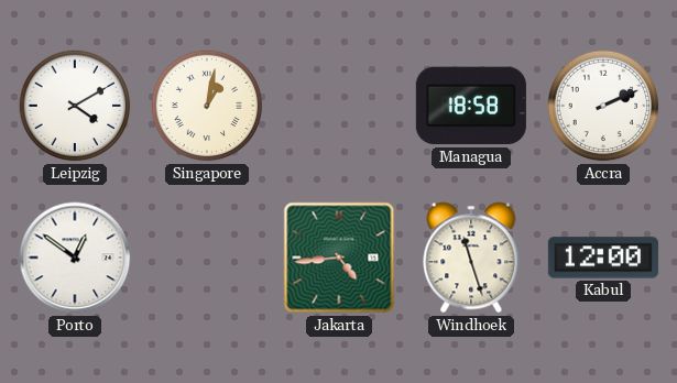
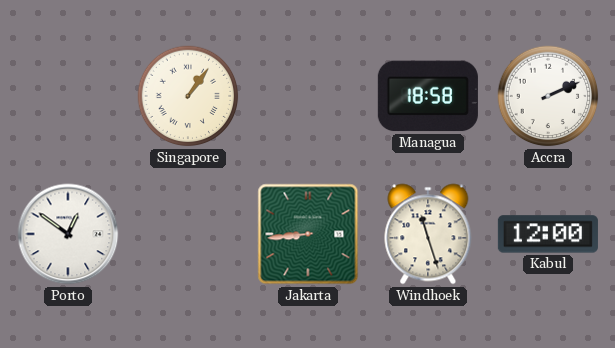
Leipzig: 4:10 -> none (75, 106)
Singapore: 1:02 -> 1:06 (188, 96)
Jakarta: 4:44 -> 8:44 (308, 234)
